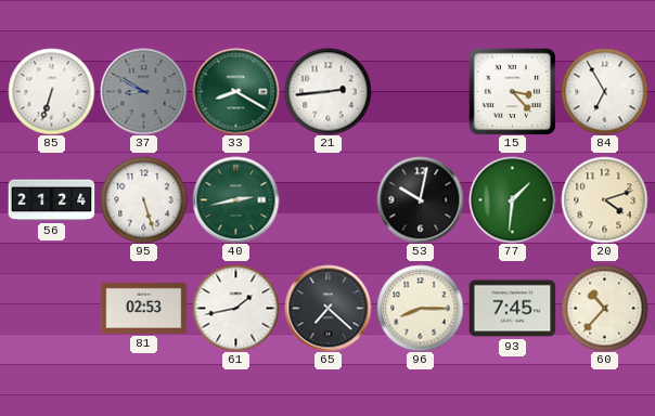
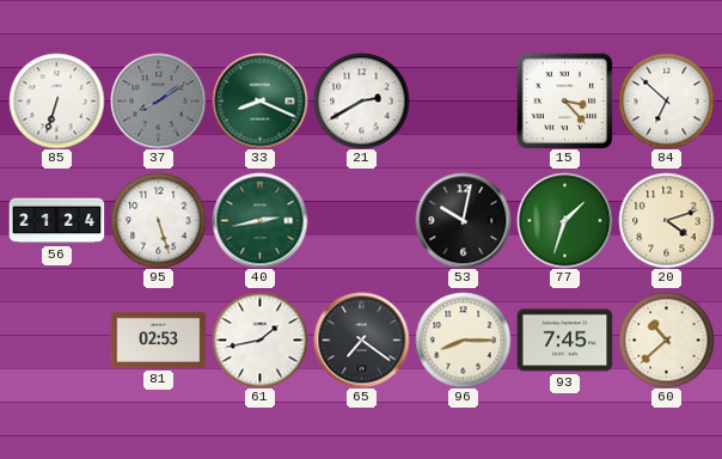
37: 8:50 -> 8:09 (158, 100)
33: 8:20 -> 8:19 (259, 100)
21: 2:44 -> 2:40 (361, 100)
84: 6:55 -> 6:52 (666, 100)
77: 1:31 -> 1:33 (564, 220)
65: 7:22 -> 7:21 (361, 339)
60: 10:37 -> 10:38 (666, 339)
